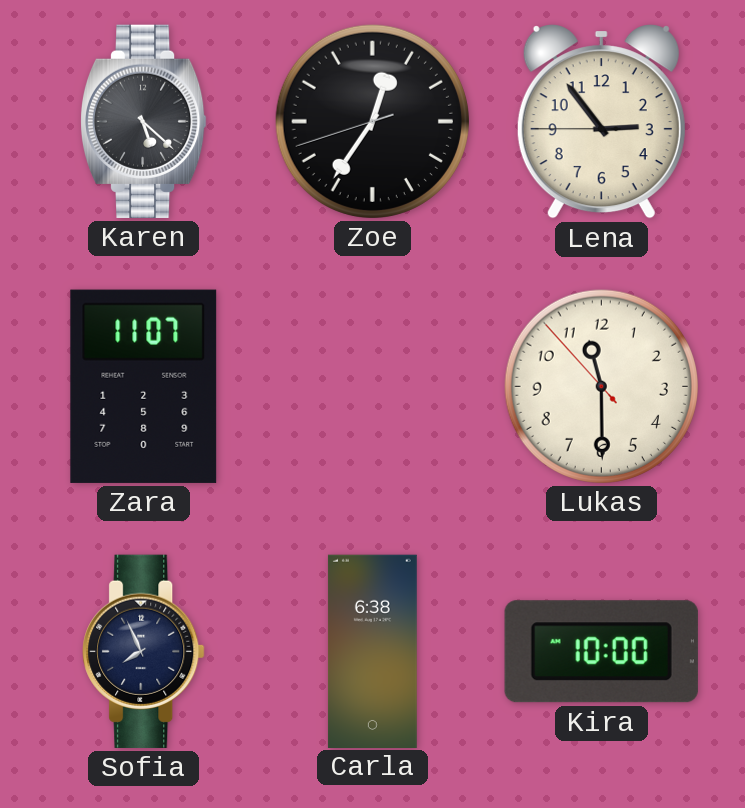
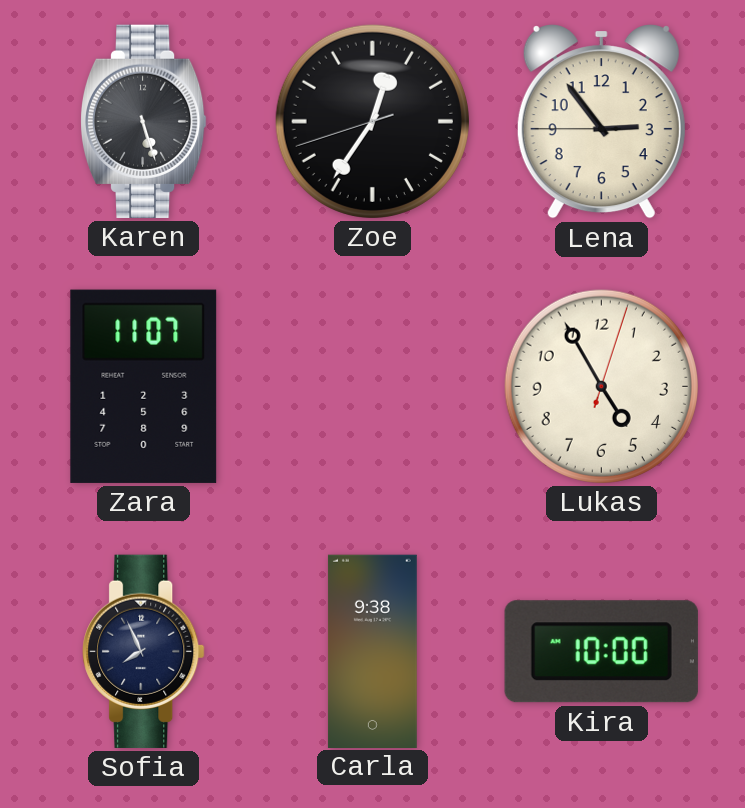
Karen: 5:22 -> 5:27 (143, 121)
Lukas: 11:29 -> 4:55 (601, 386)
Carla: 6:38 -> 9:38 (372, 651)
